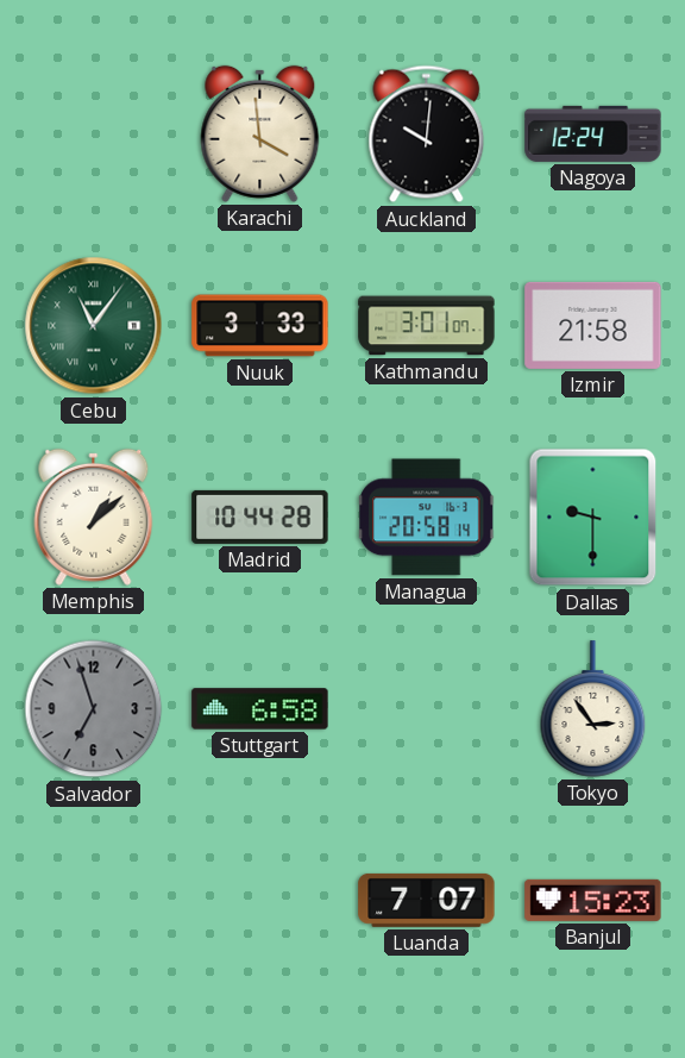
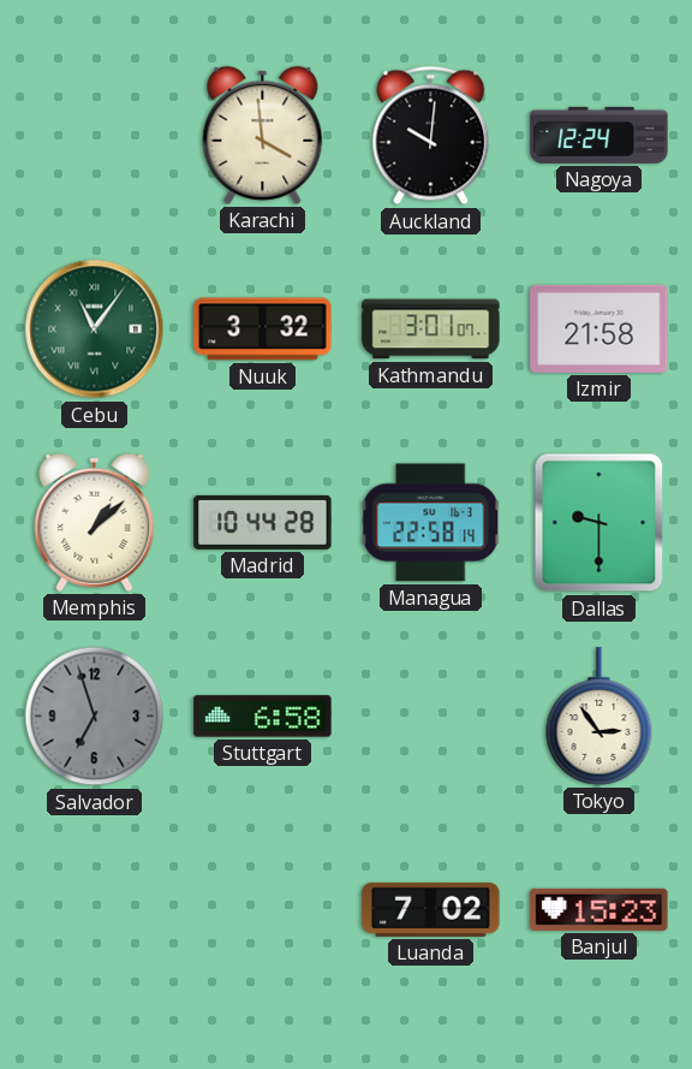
Nuuk: 3:33 -> 3:32 (263, 329)
Managua: 20:58 -> 22:58 (431, 523)
Luanda: 7:07 -> 7:02 (431, 909)
